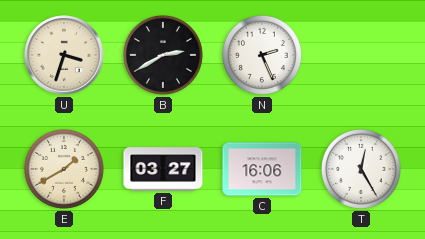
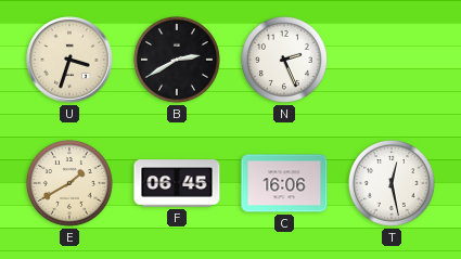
F: 03:27 -> 06:45 (177, 183)
T: 12:25 -> 12:28 (392, 183)
